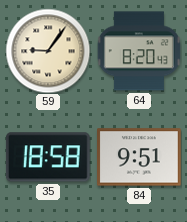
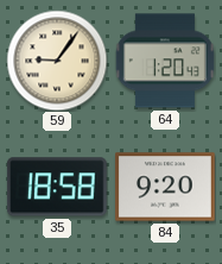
64: 8:20 -> 1:20 (165, 61)
84: 9:51 -> 9:20 (166, 187)
